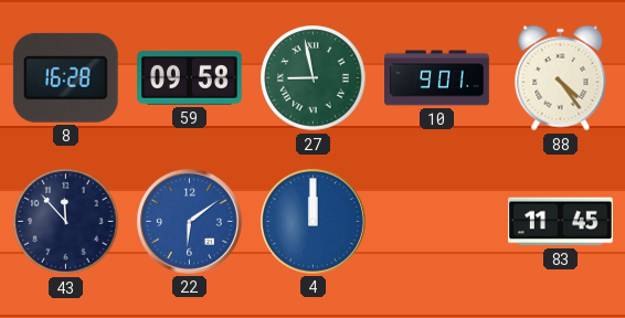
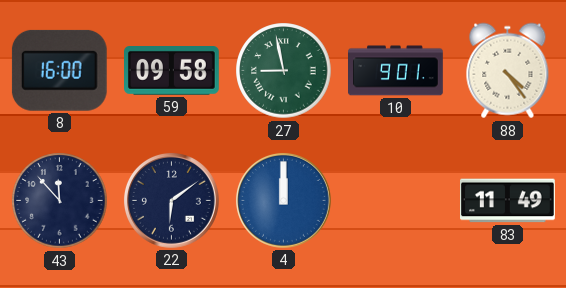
8: 16:28 -> 16:00 (59, 70)
22 dial: blue -> navy (171, 200)
83: 11:45 -> 11:49 (508, 201)
